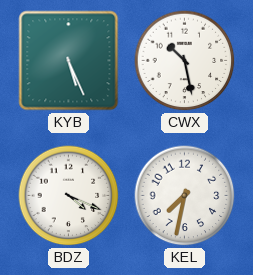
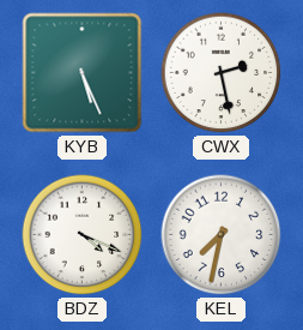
CWX: 10:28 -> 2:28 (222, 73)
